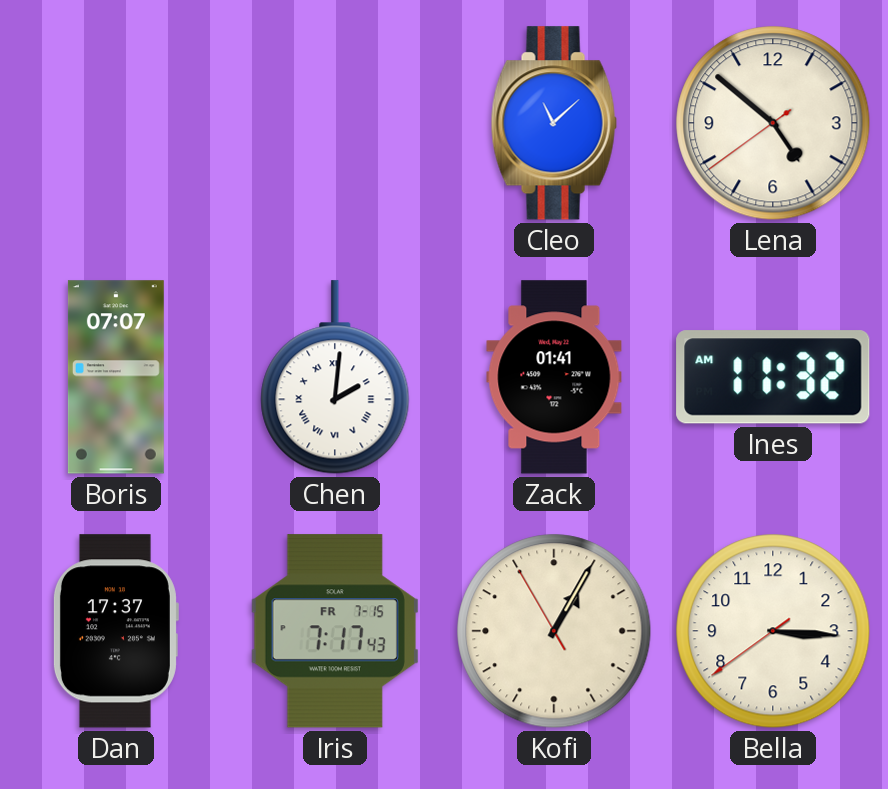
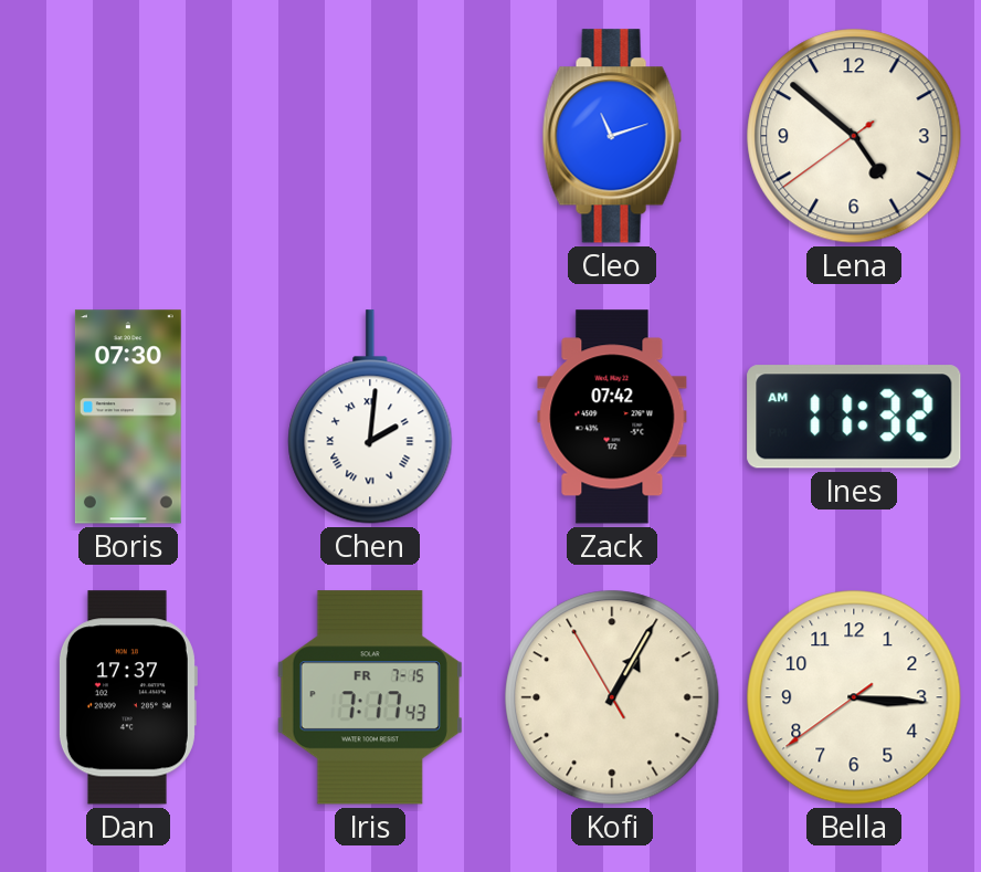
Cleo: 11:08 -> 11:12 (612, 136)
Boris: 07:07 -> 07:30 (128, 417)
Zack: 01:41 -> 07:42 (612, 417)
